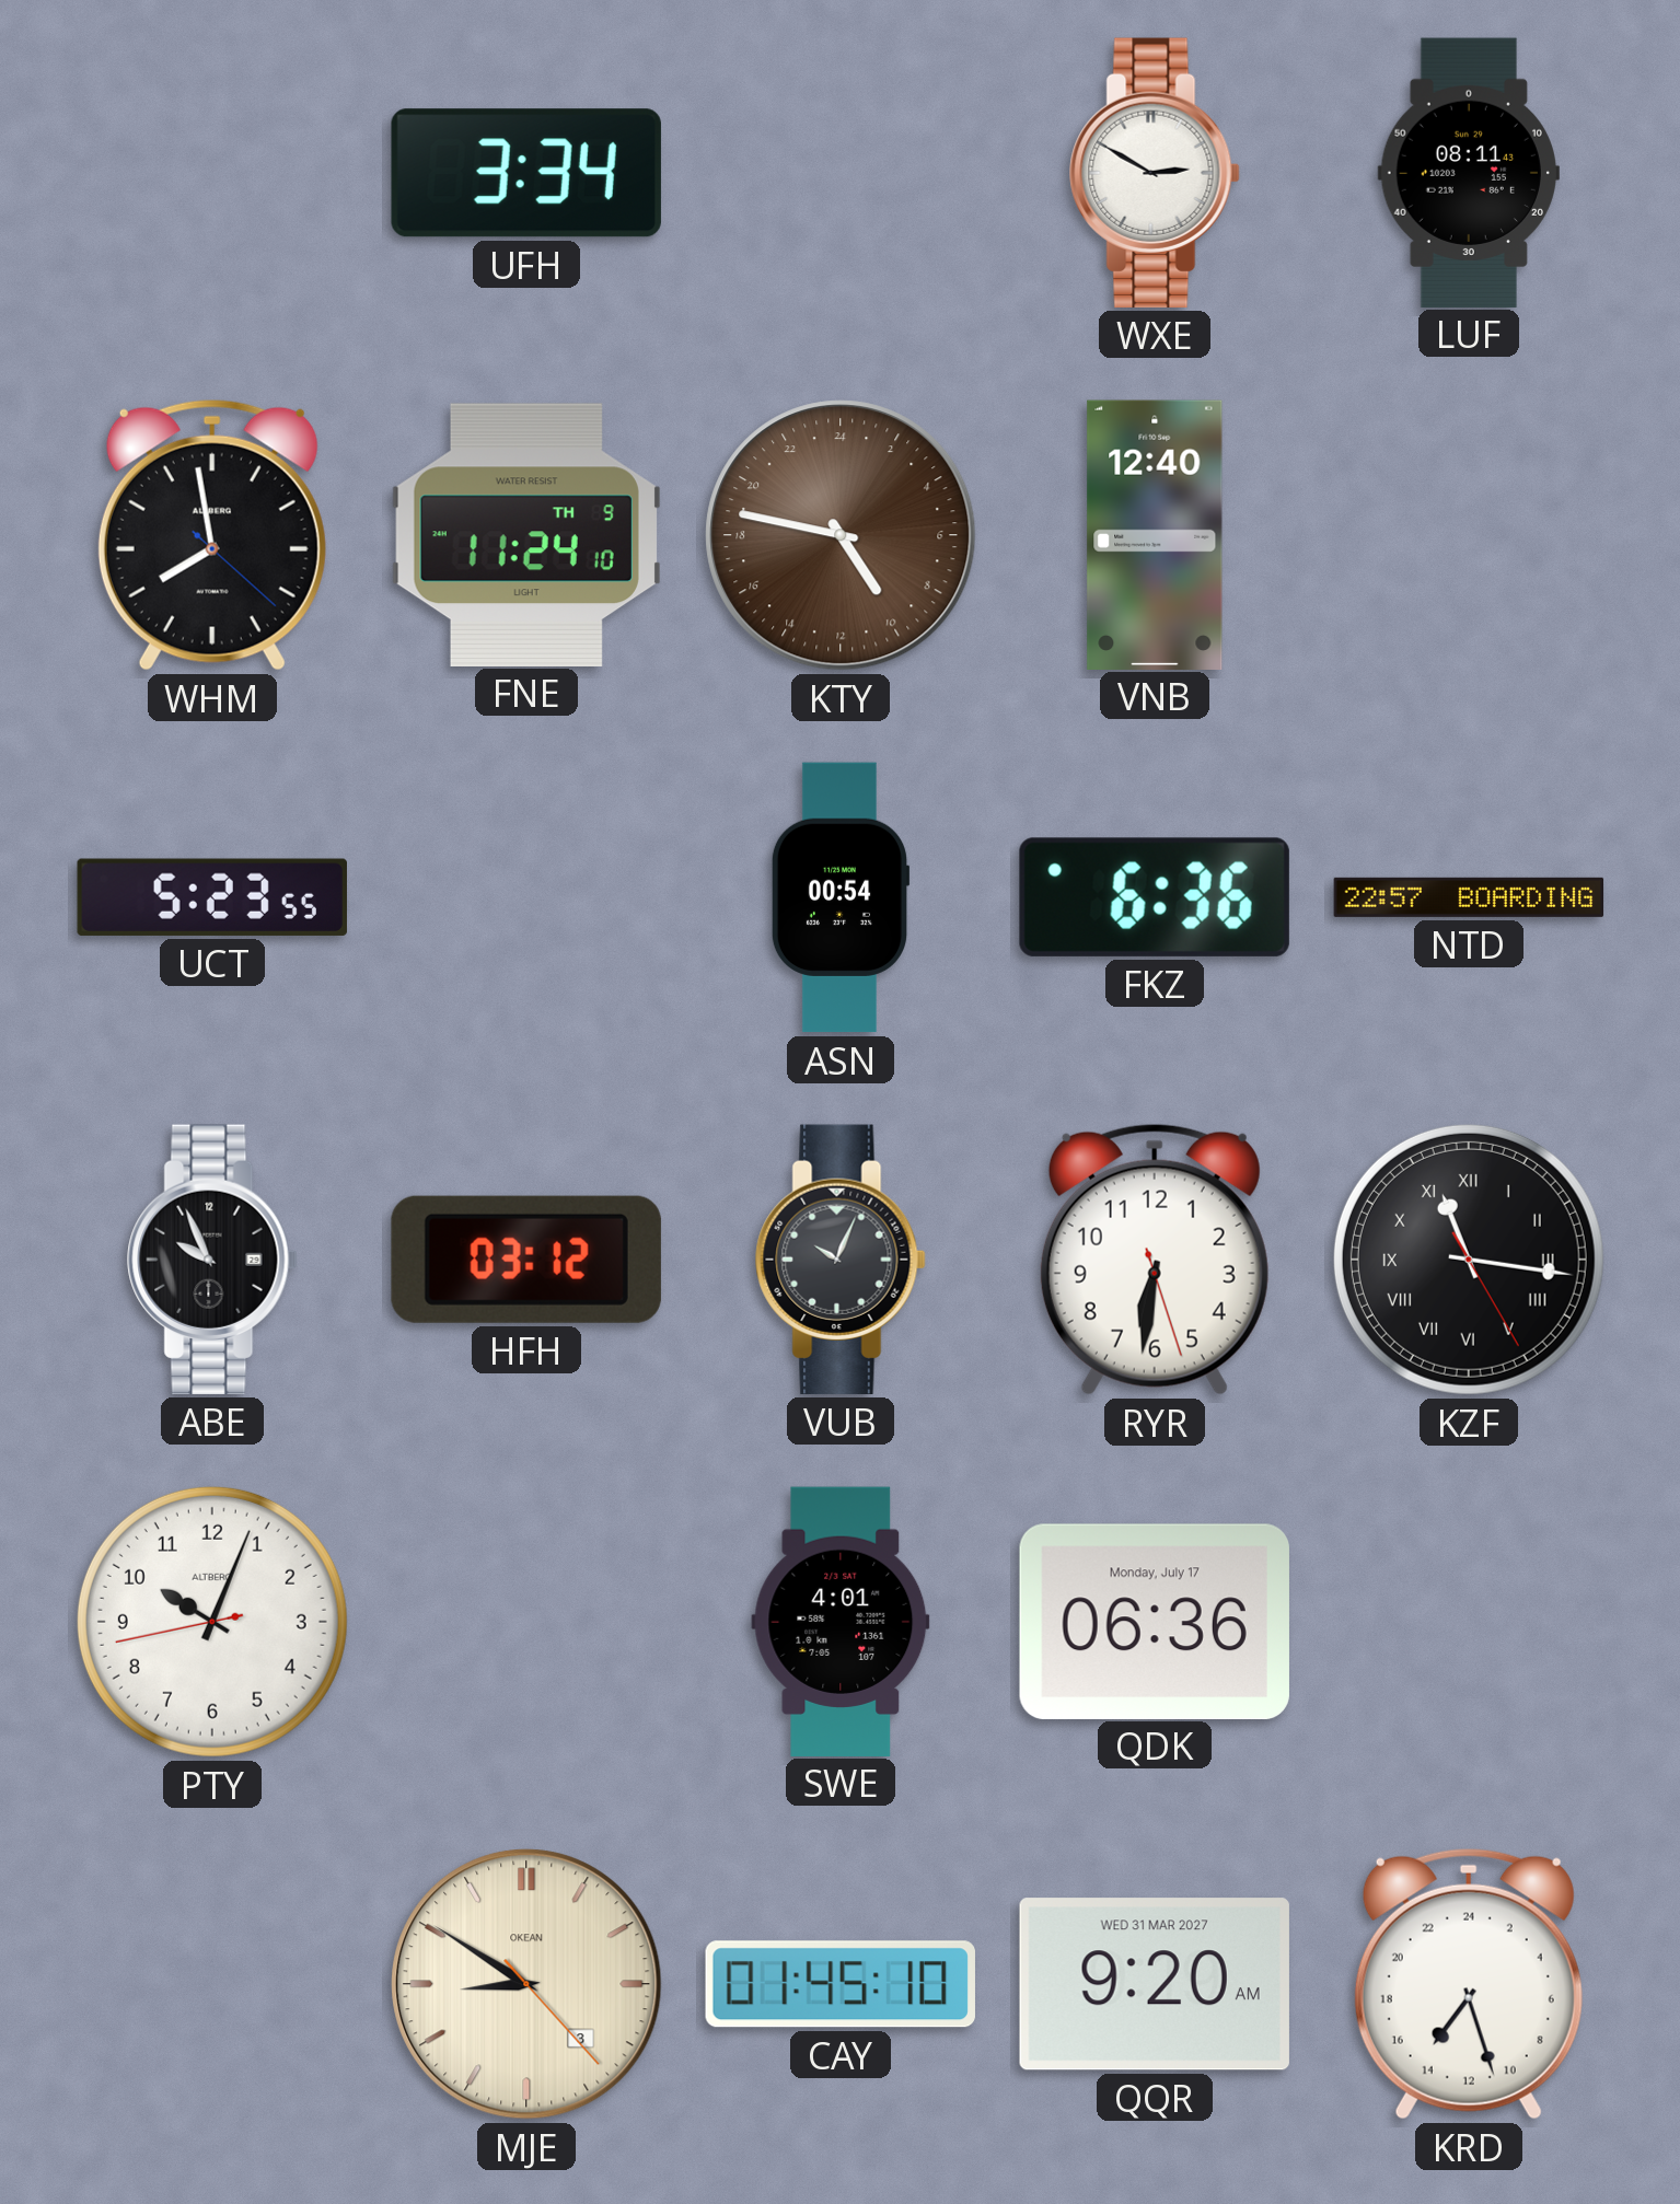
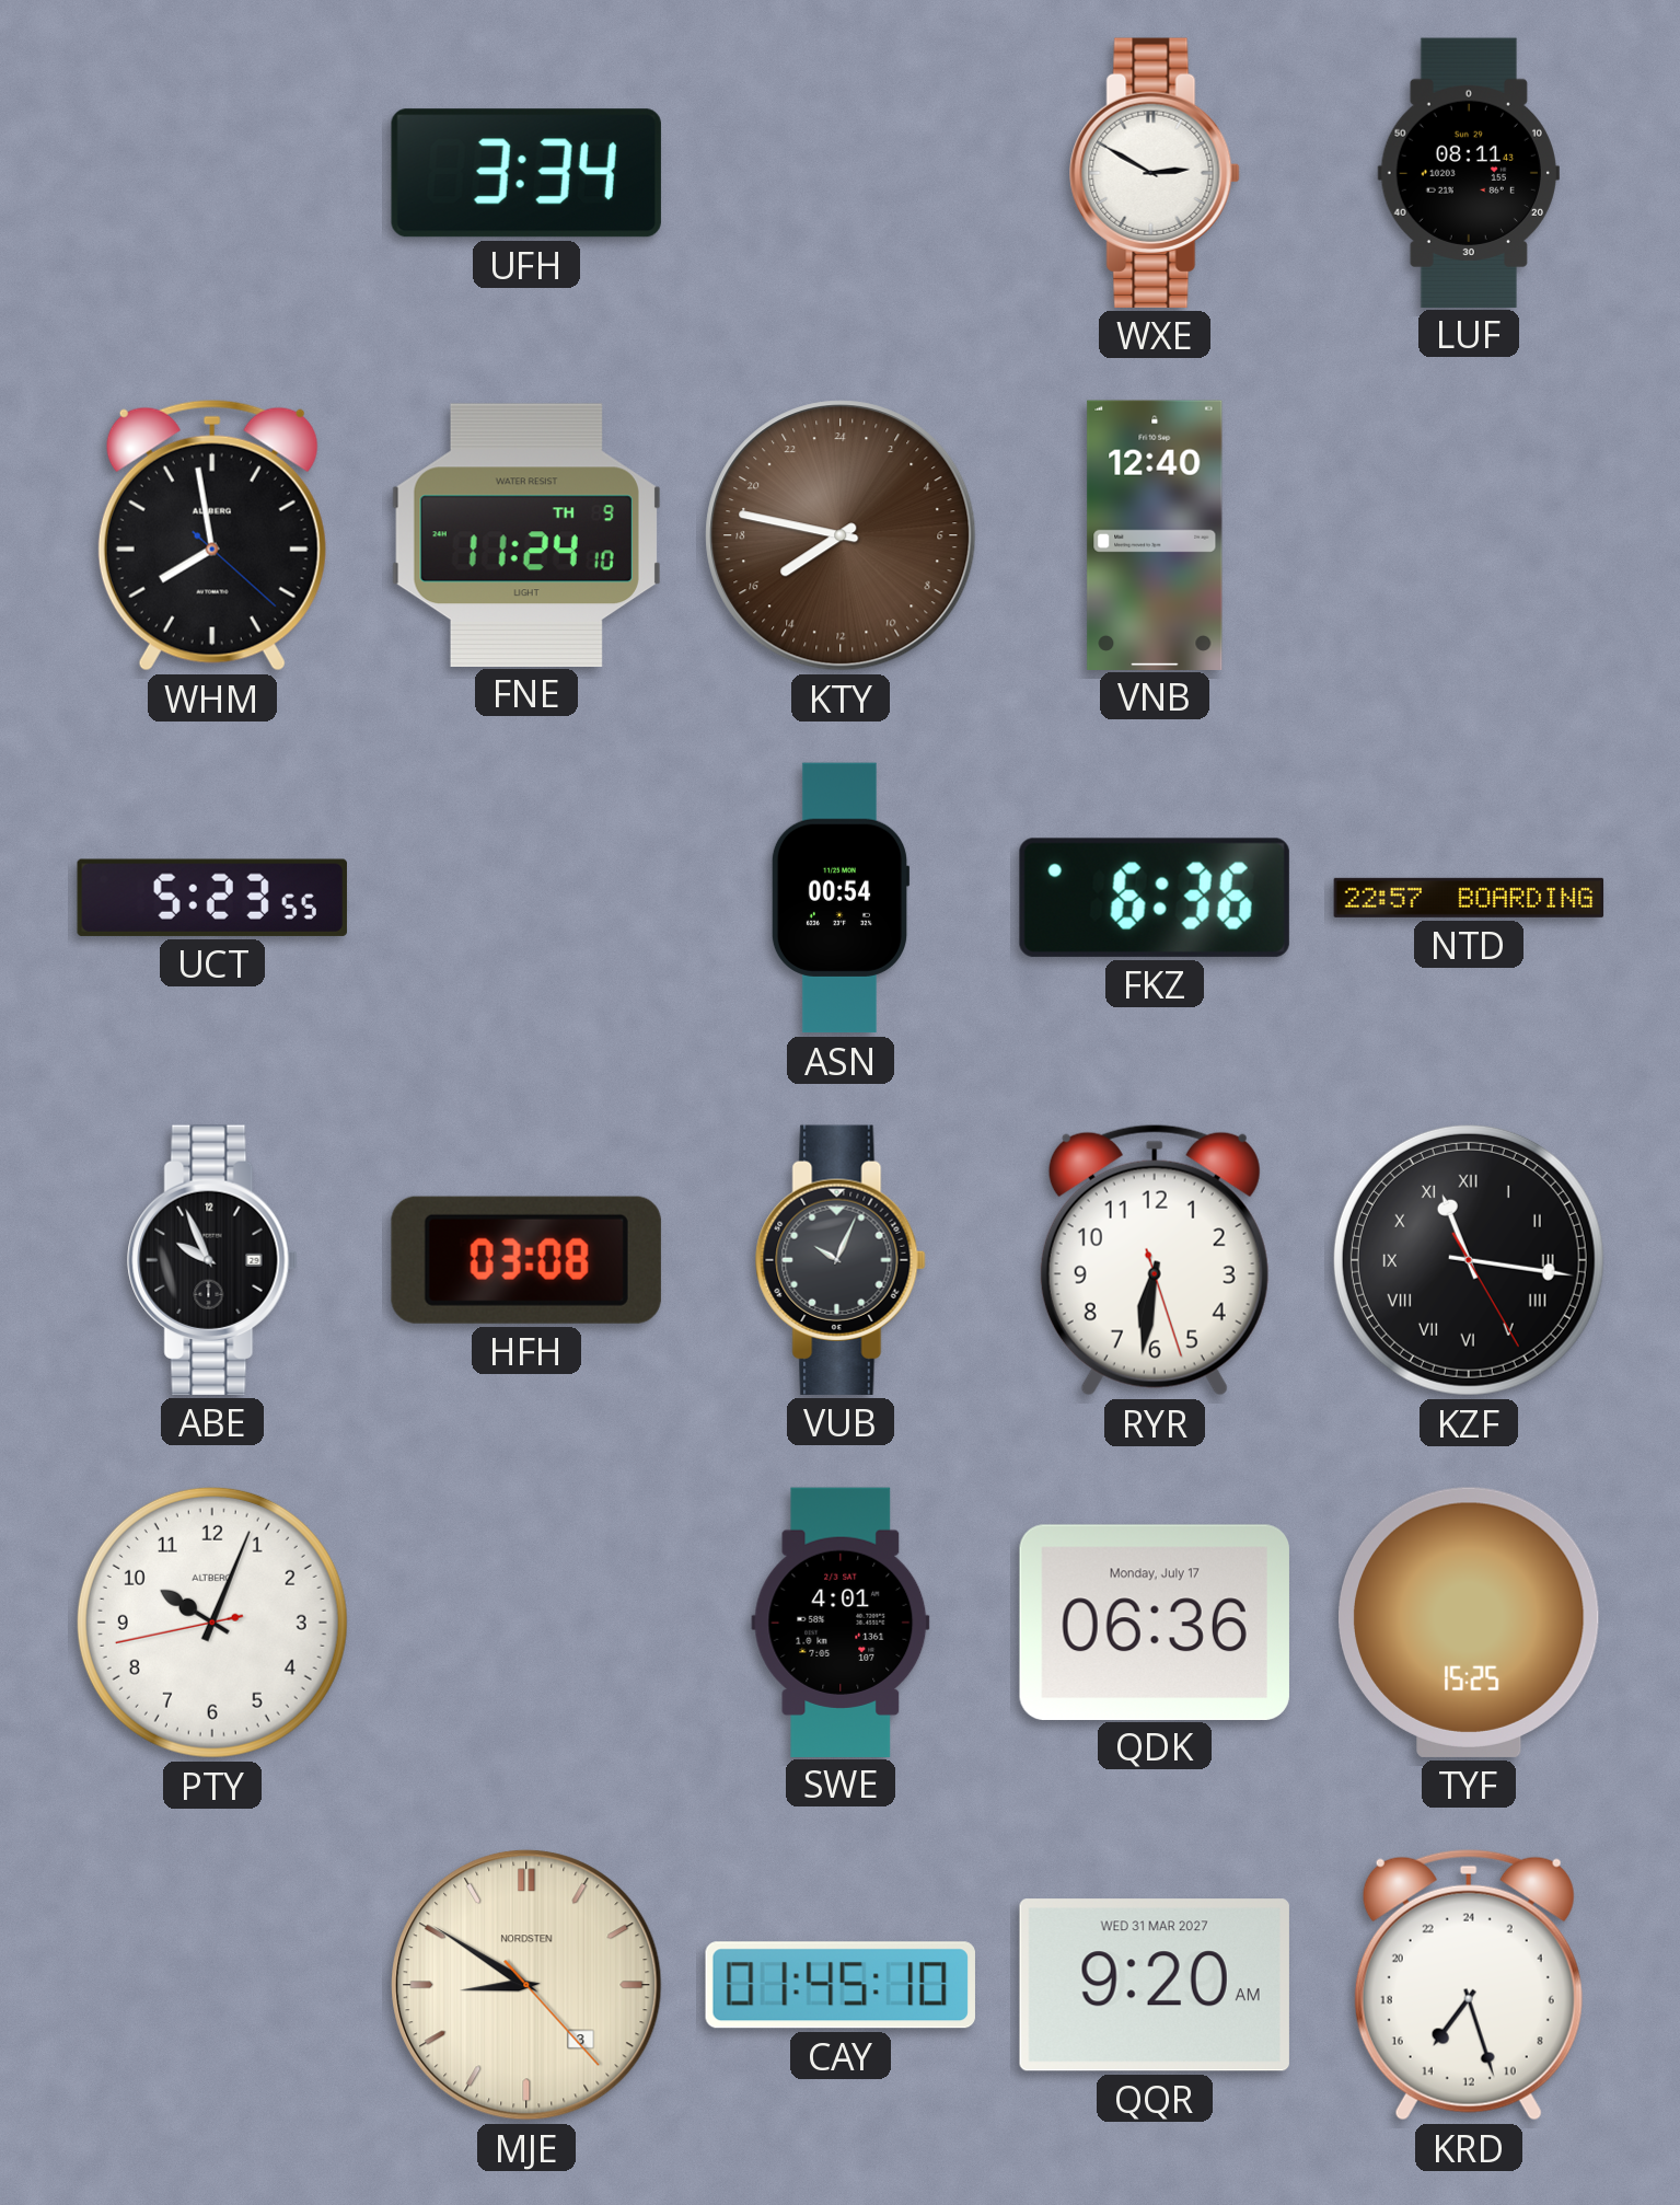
KTY: 9:47 -> 15:47 (841, 535)
HFH: 03:12 -> 03:08 (526, 1260)
TYF: none -> 15:25 (1469, 1623)
MJE brand: OKEAN -> NORDSTEN (526, 1985)
